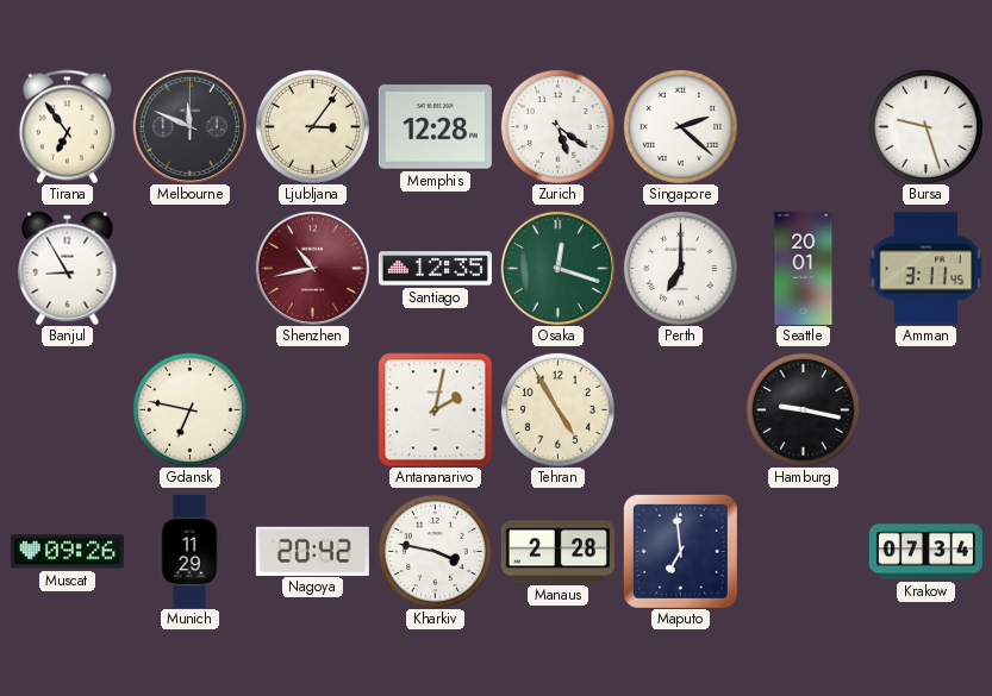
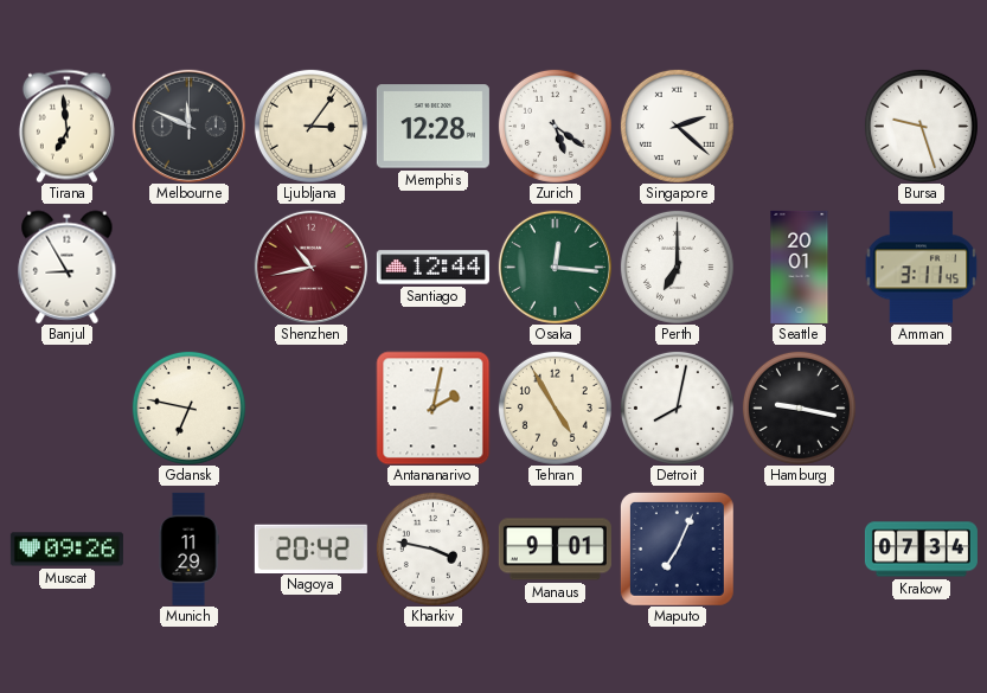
Tirana: 6:54 -> 6:59 (66, 126)
Santiago: 12:35 -> 12:44 (432, 268)
Osaka: 12:18 -> 12:16 (555, 267)
Detroit: none -> 8:02 (677, 408)
Manaus: 2:28 -> 9:01 (555, 550)
Maputo: 6:59 -> 7:04 (677, 548)
